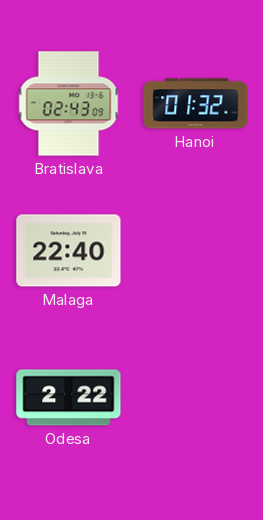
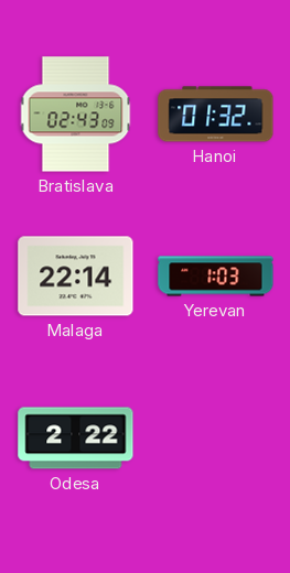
Malaga: 22:40 -> 22:14 (76, 277)
Yerevan: none -> 1:03 (216, 277)
